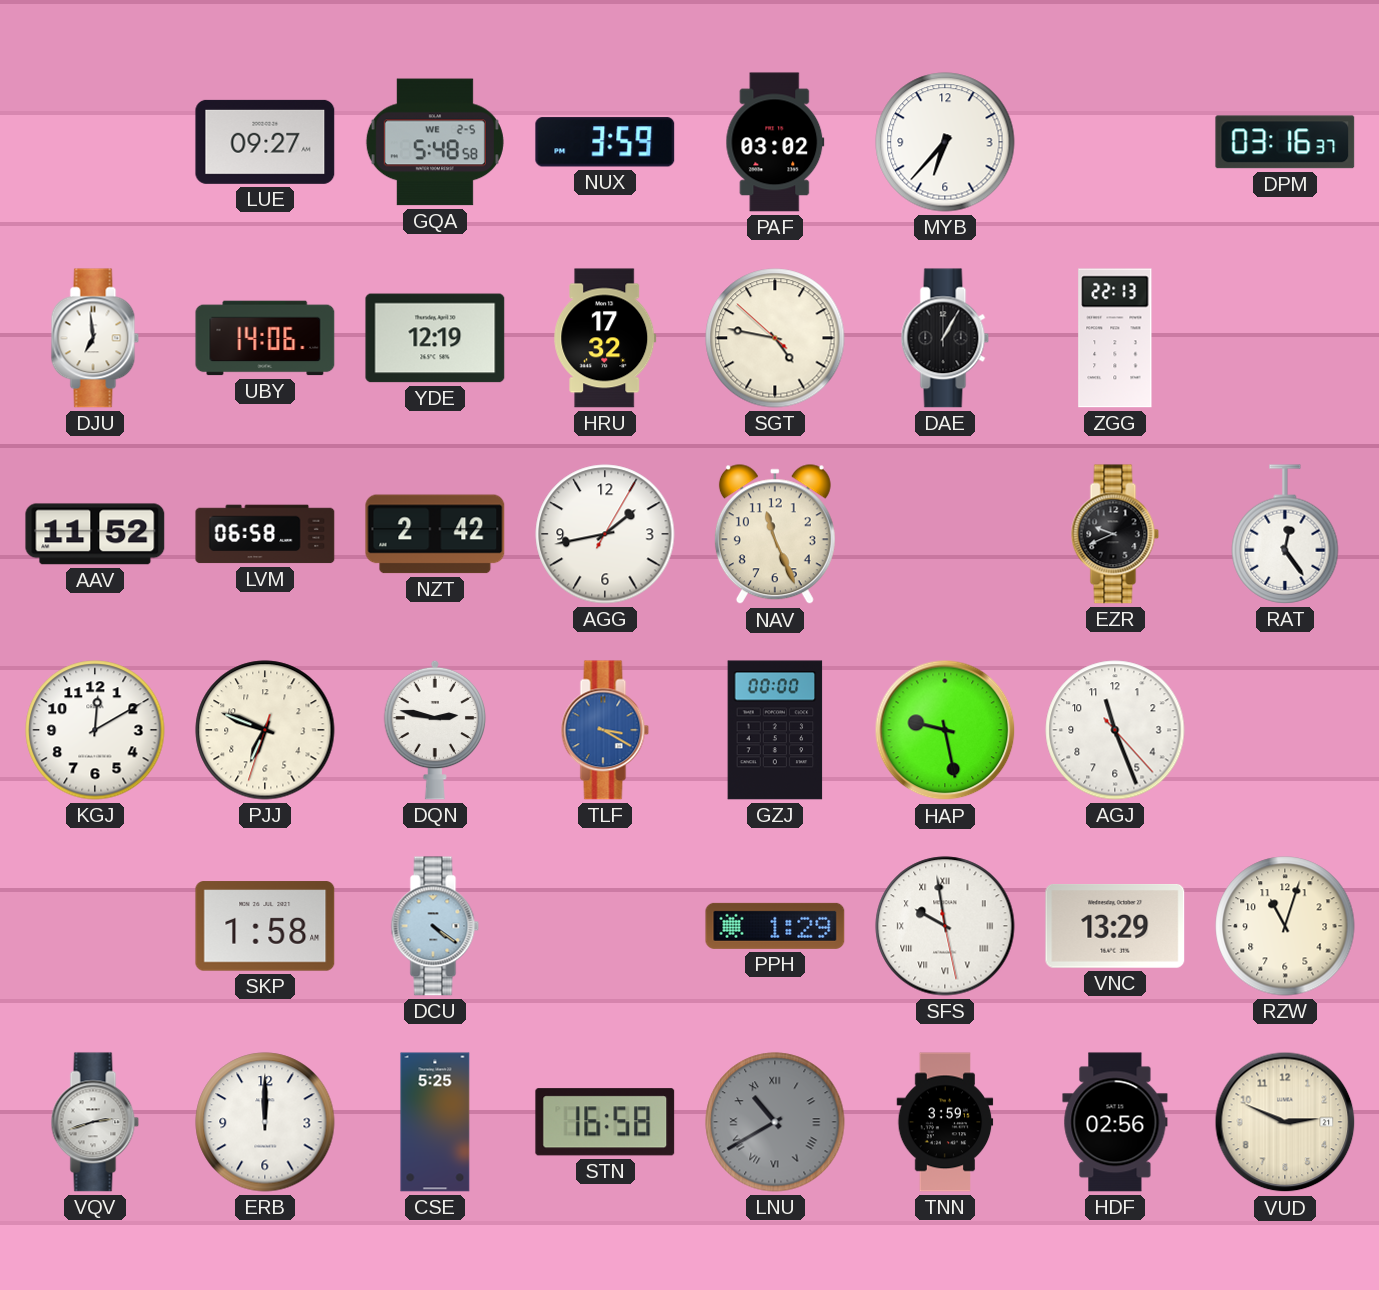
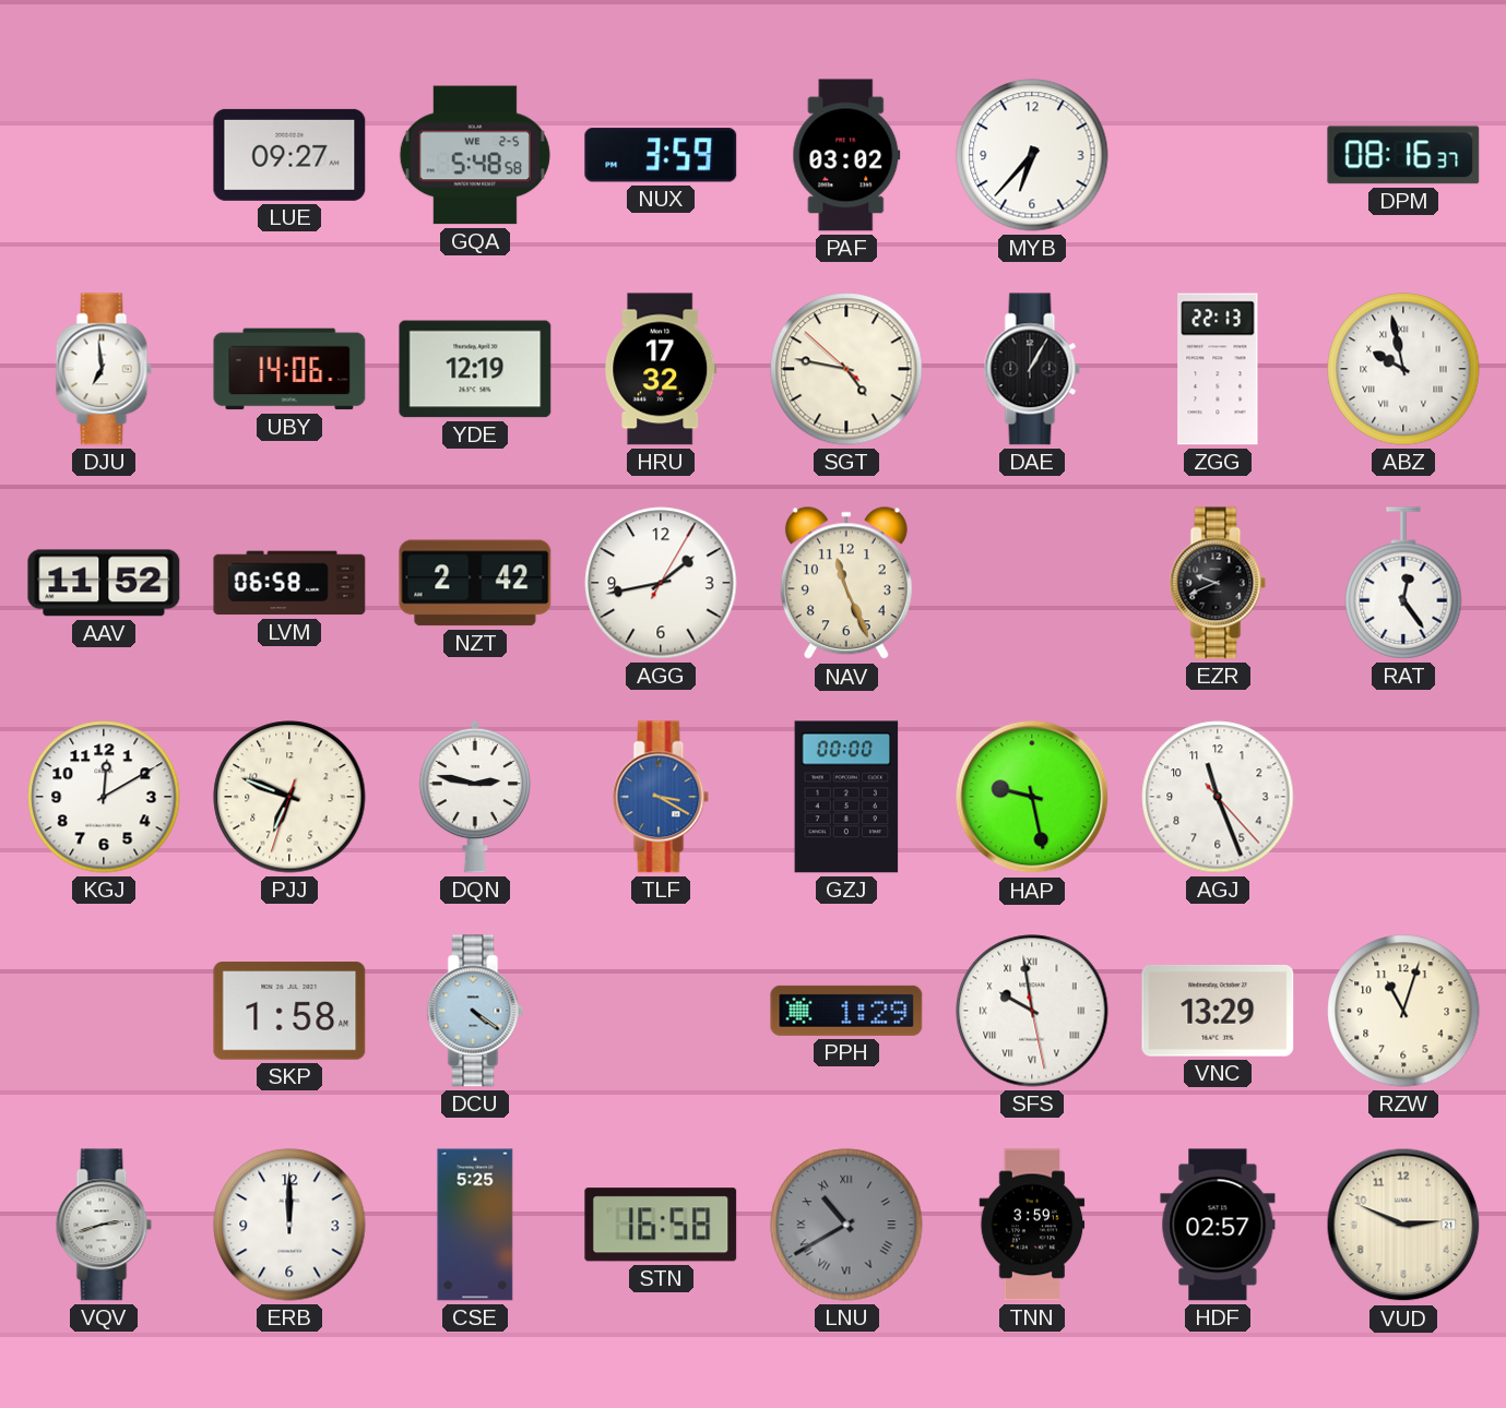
DPM: 03:16 -> 08:16 (1403, 155)
ABZ: none -> 9:58 (1403, 369)
HDF: 02:56 -> 02:57 (1218, 1225)
